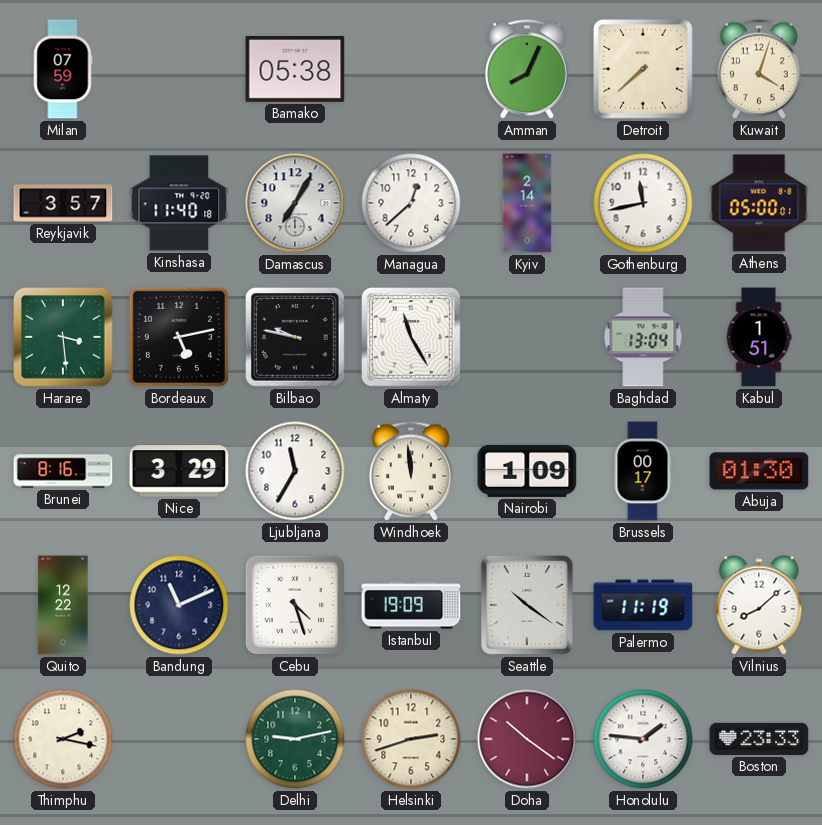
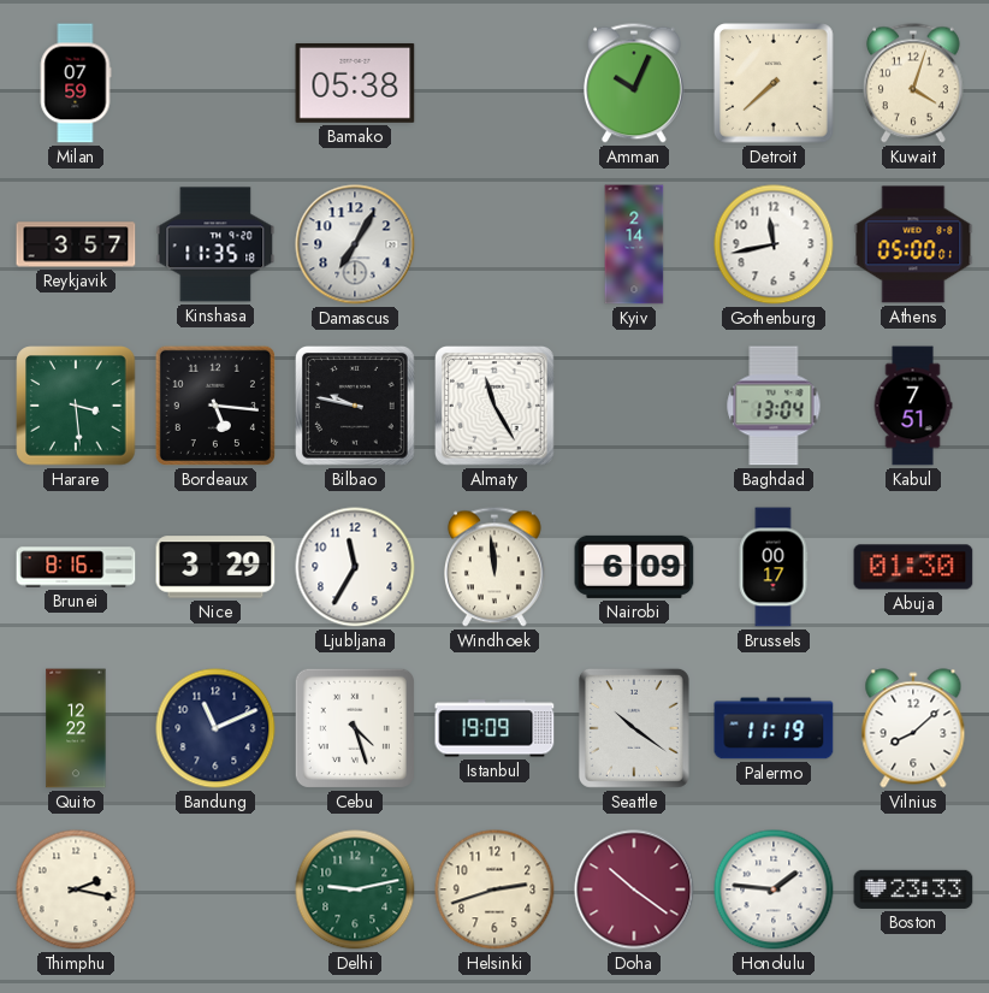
Amman: 8:04 -> 10:04 (635, 83)
Kinshasa: 11:40 -> 11:35 (215, 244)
Managua: 12:38 -> none (411, 203)
Bordeaux: 5:13 -> 5:16 (215, 406)
Kabul: 1:51 -> 7:51 (913, 406)
Nairobi: 1:09 -> 6:09 (634, 567)
